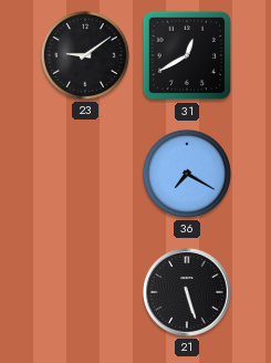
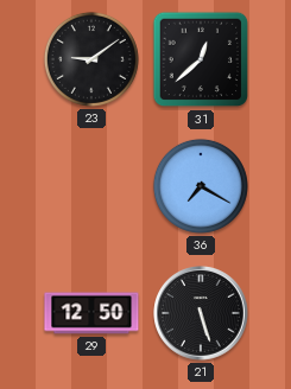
31: 12:40 -> 12:38 (201, 59)
29: none -> 12:50 (91, 313)
